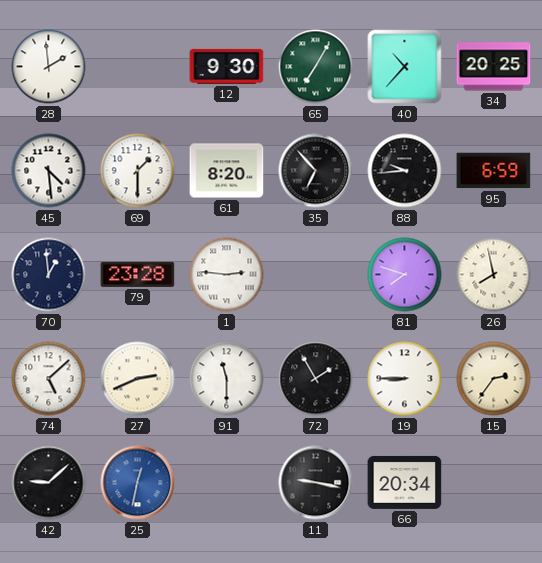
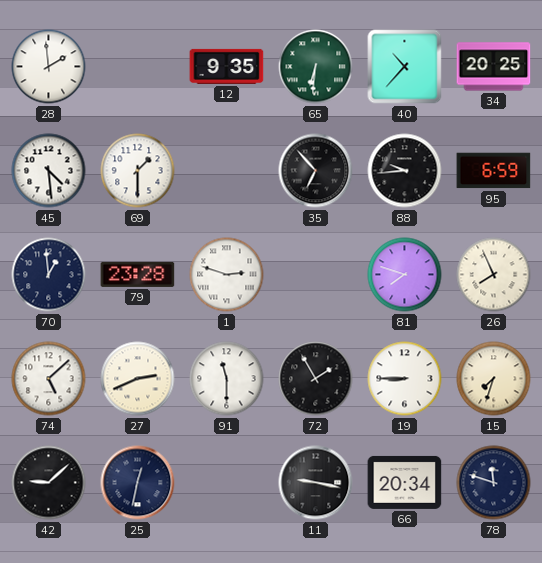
12: 9:30 -> 9:35 (227, 66)
65: 7:05 -> 6:31 (316, 67)
61: 8:20 -> none (227, 171)
1: 2:46 -> 2:48 (227, 275)
26: 7:58 -> 7:56 (494, 275)
15: 2:36 -> 7:33 (494, 379)
25 dial: blue -> navy (138, 483)
78: none -> 11:48 (494, 483)
